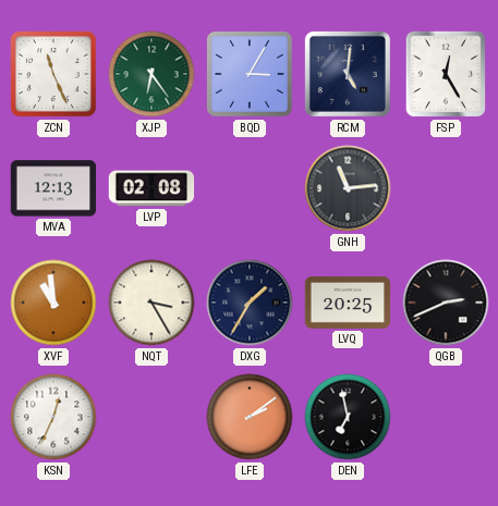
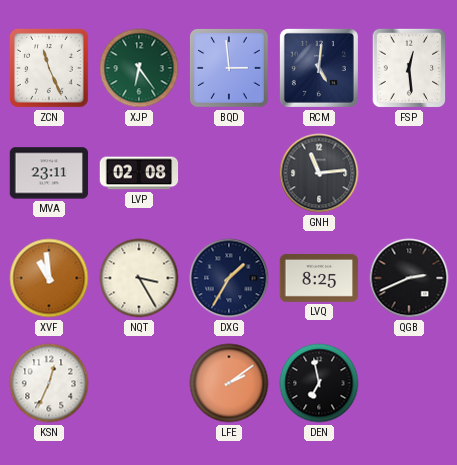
BQD: 3:05 -> 2:59 (229, 68)
FSP: 12:25 -> 12:29 (409, 68)
MVA: 12:13 -> 23:11 (49, 173)
LVQ: 20:25 -> 8:25 (319, 278)
